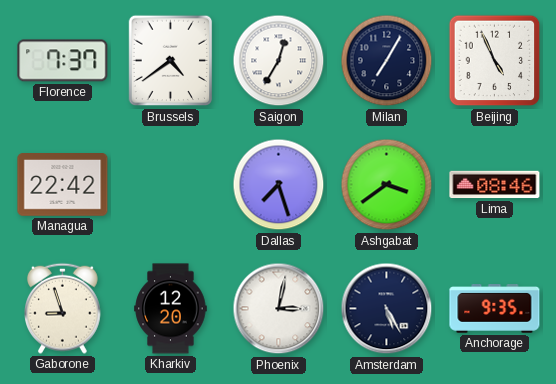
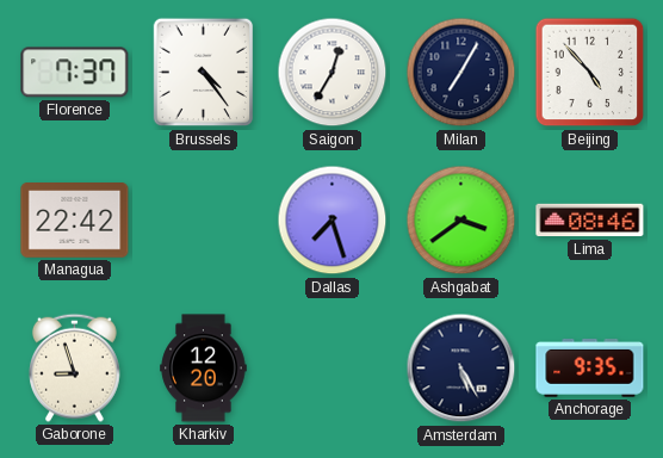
Brussels: 4:39 -> 4:24 (204, 73)
Beijing: 4:56 -> 4:53 (590, 73)
Phoenix: 3:02 -> none (279, 309)
